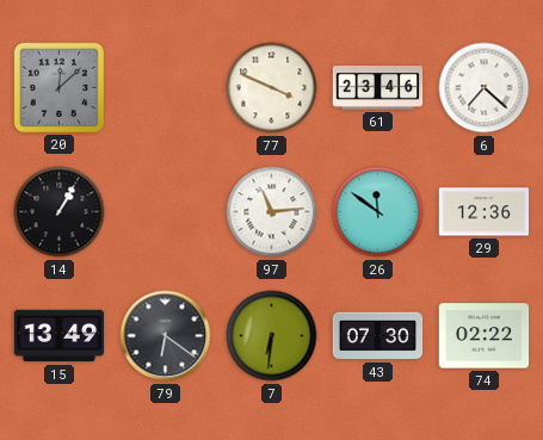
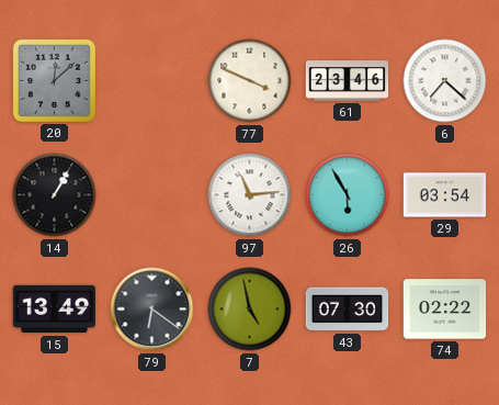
26: 11:51 -> 5:55 (348, 195)
29: 12:36 -> 03:54 (445, 195)
7: 6:31 -> 4:58 (250, 310)
